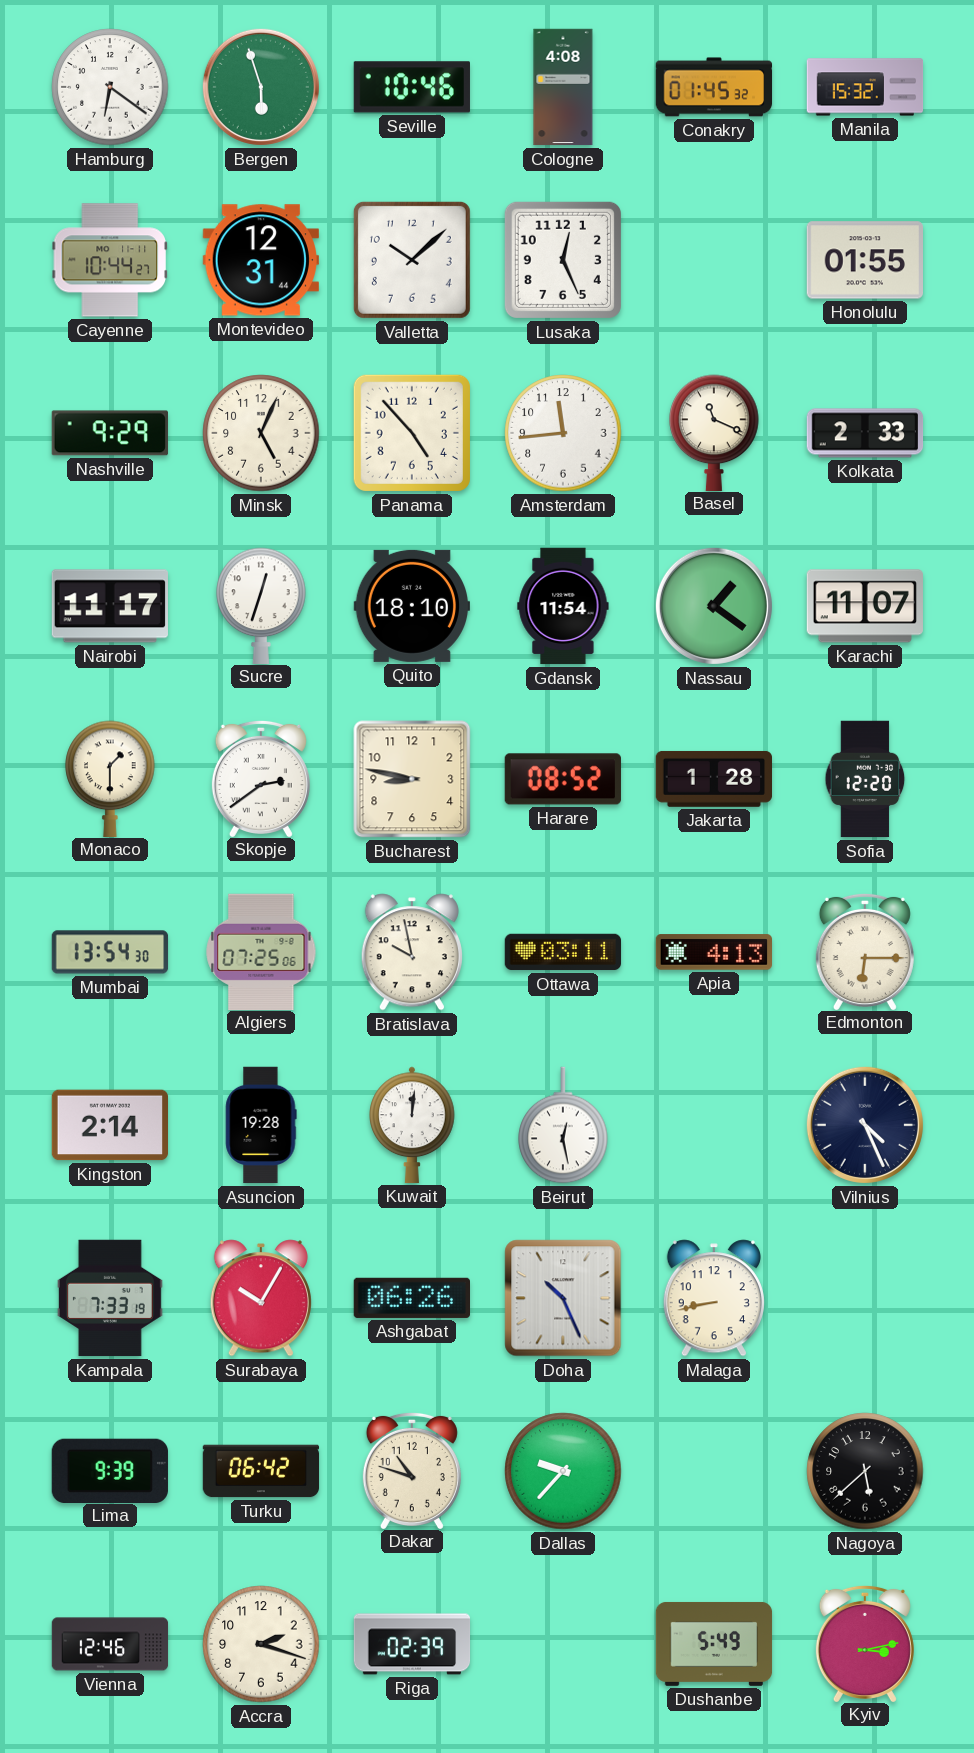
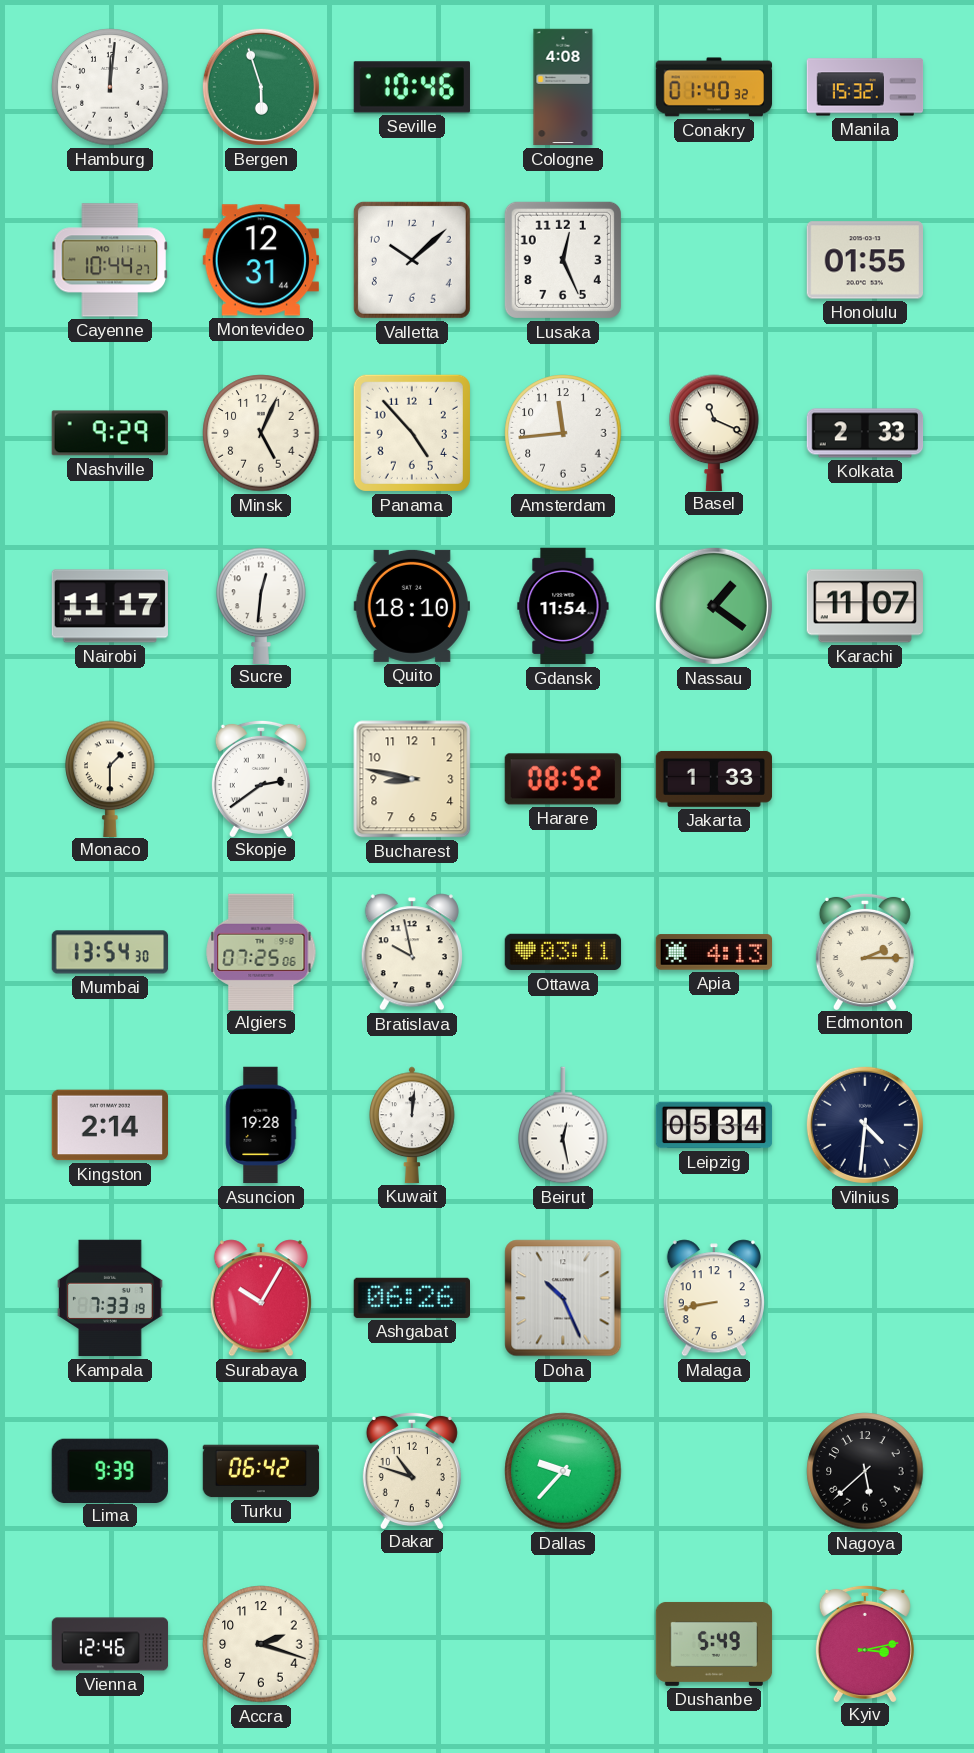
Hamburg: 6:21 -> 12:01 (110, 87)
Conakry: 01:45 -> 01:40 (714, 87)
Sucre: 12:33 -> 12:31 (261, 605)
Jakarta: 1:28 -> 1:33 (713, 779)
Sofia: 12:20 -> none (865, 779)
Edmonton: 6:15 -> 2:15 (865, 951)
Leipzig: none -> 05:34 (714, 1125)
Vilnius: 4:26 -> 4:31 (865, 1125)
Riga: 02:39 -> none (412, 1644)
